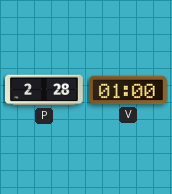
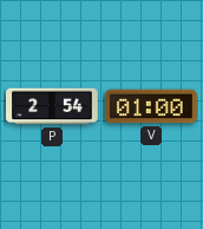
P: 2:28 -> 2:54 (53, 106)
